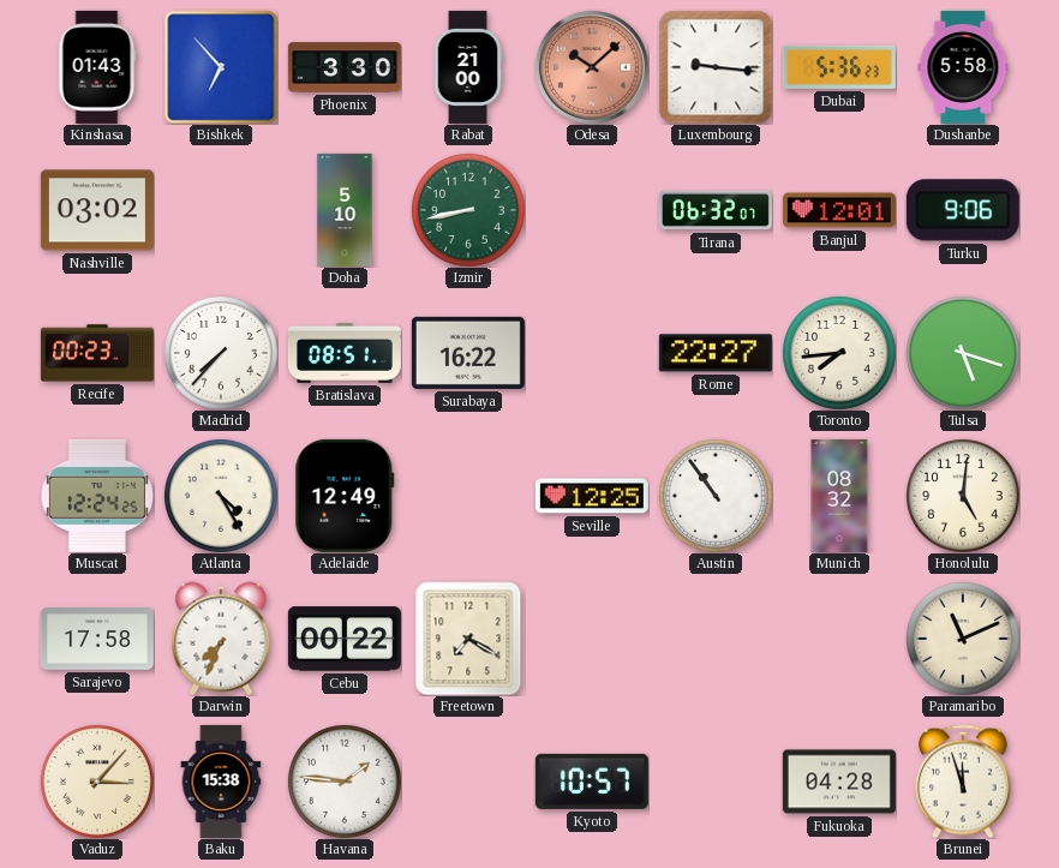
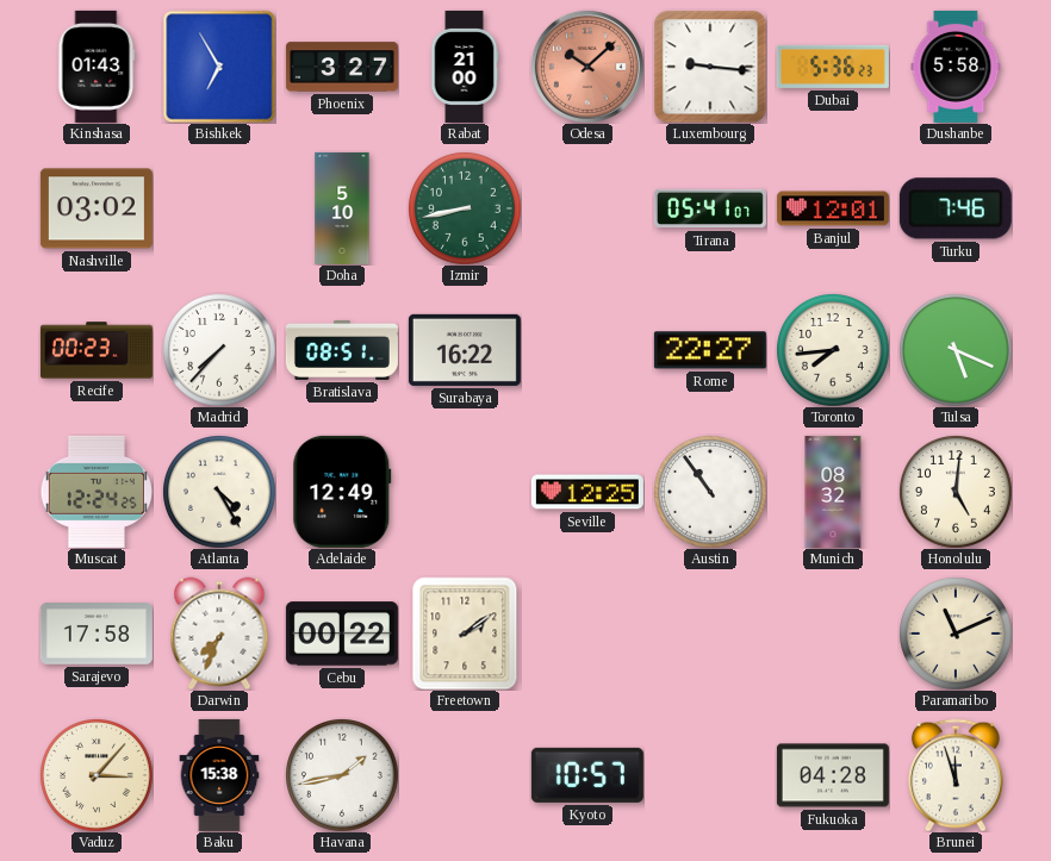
Bishkek: 6:53 -> 6:55 (219, 67)
Phoenix: 3:30 -> 3:27 (342, 67)
Tirana: 06:32 -> 05:41 (710, 208)
Turku: 9:06 -> 7:46 (956, 208)
Tulsa: 5:18 -> 5:19 (956, 350)
Freetown: 7:20 -> 2:09 (465, 634)
Havana: 1:46 -> 1:43 (342, 775)
